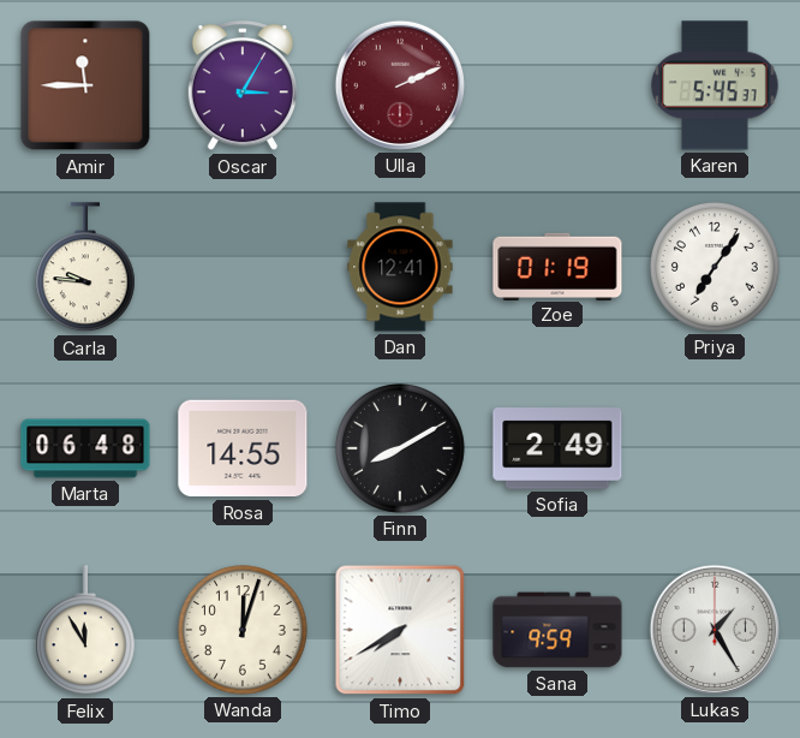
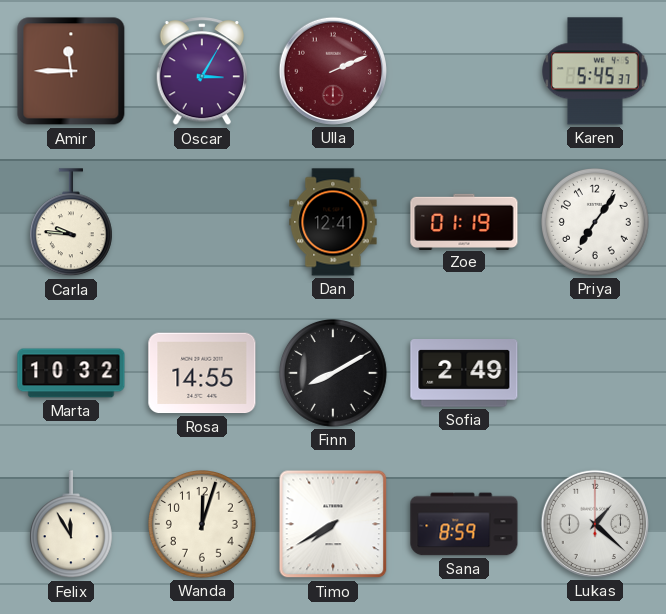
Marta: 06:48 -> 10:32 (71, 373)
Sana: 9:59 -> 8:59 (464, 524)
Lukas: 1:25 -> 1:22 (595, 524)
